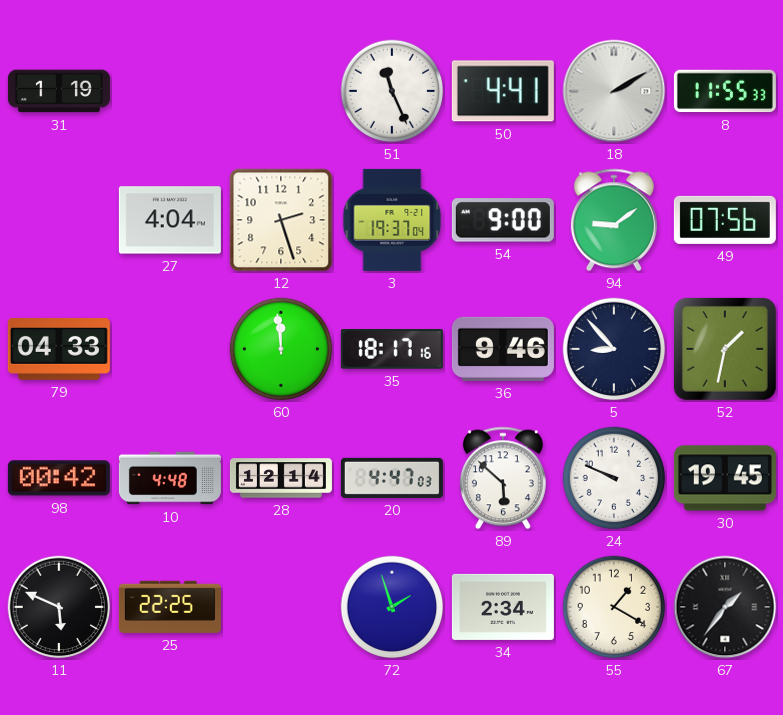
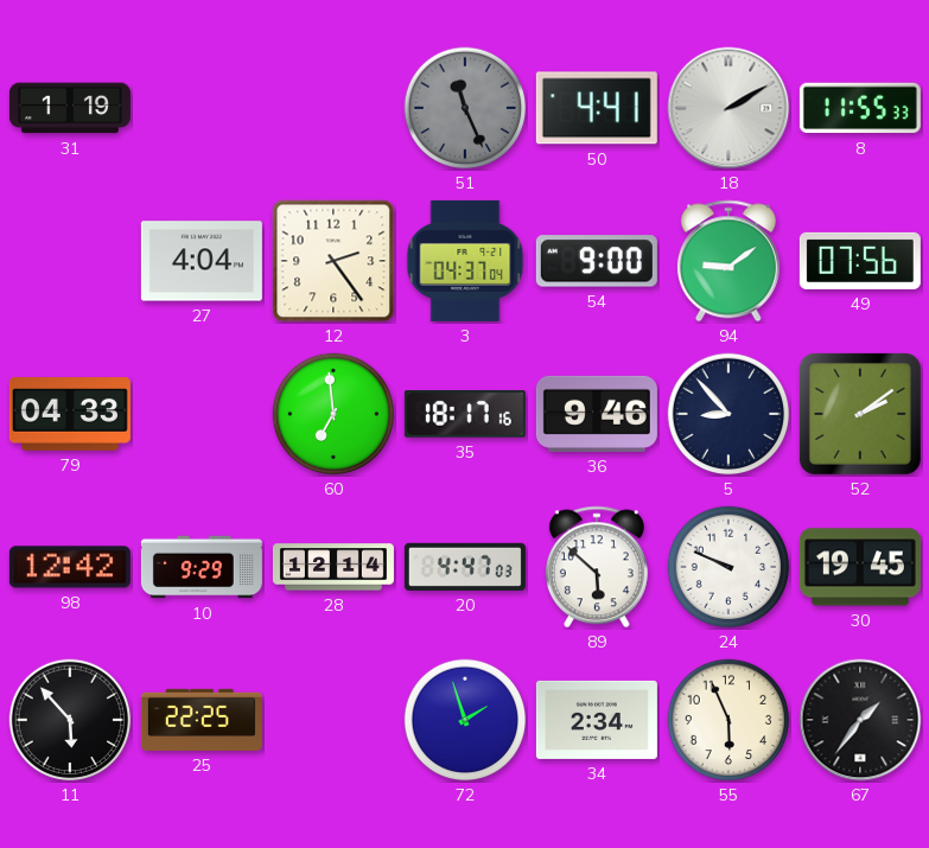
51 dial: white -> grey (465, 108)
12: 2:27 -> 2:24 (333, 261)
3: 19:37 -> 04:37 (465, 261)
60: 11:59 -> 6:59 (333, 414)
52: 1:32 -> 2:09 (860, 414)
98: 00:42 -> 12:42 (70, 567)
10: 4:48 -> 9:29 (202, 567)
11: 5:49 -> 5:53 (70, 720)
55: 1:20 -> 5:56 (728, 720)
